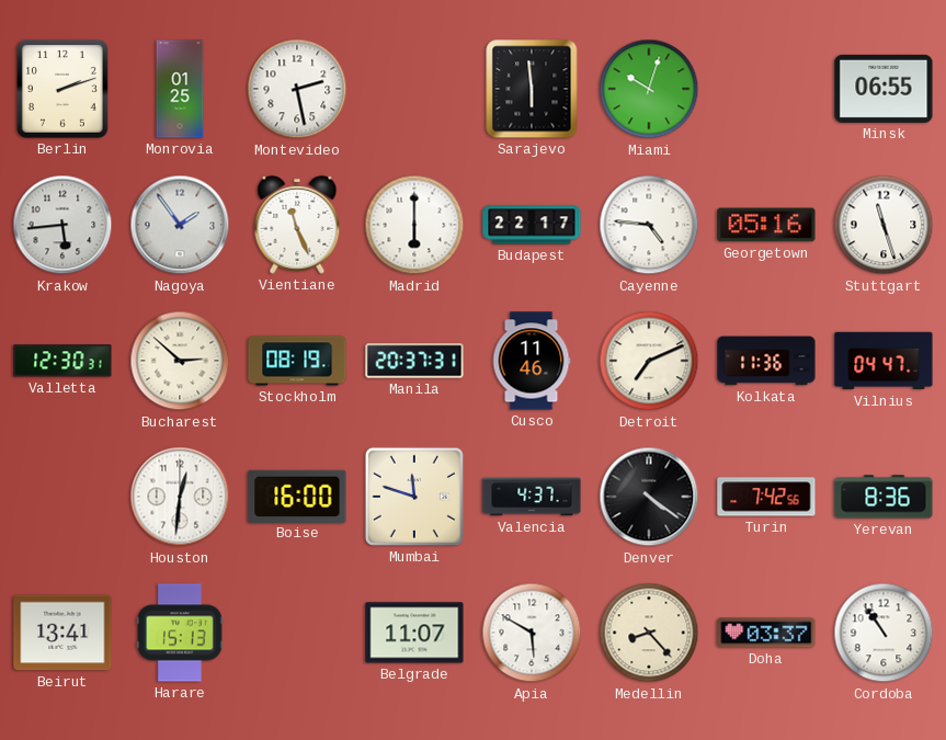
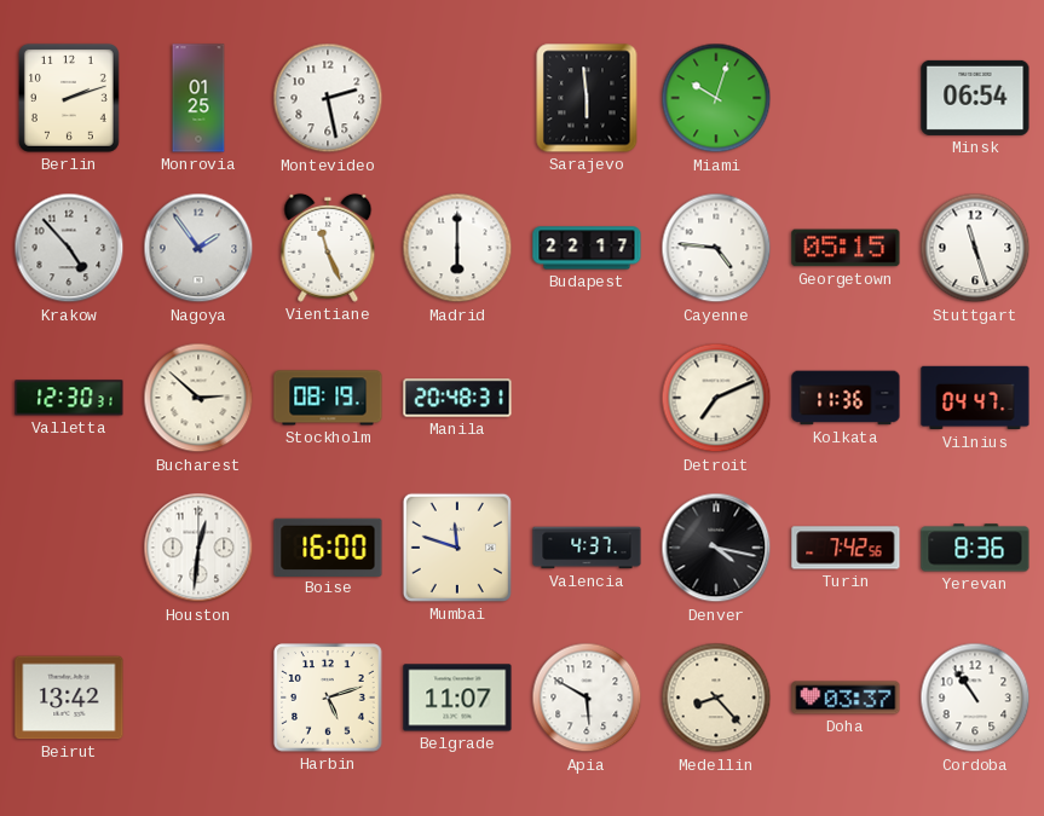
Minsk: 06:55 -> 06:54 (975, 98)
Krakow: 5:44 -> 4:53 (69, 248)
Georgetown: 05:16 -> 05:15 (846, 248)
Manila: 20:37 -> 20:48 (457, 398)
Cusco: 11:46 -> none (532, 361)
Denver: 4:21 -> 4:17 (716, 548)
Beirut: 13:41 -> 13:42 (69, 698)
Harare: 15:13 -> none (181, 633)
Harbin: none -> 5:12 (328, 698)
